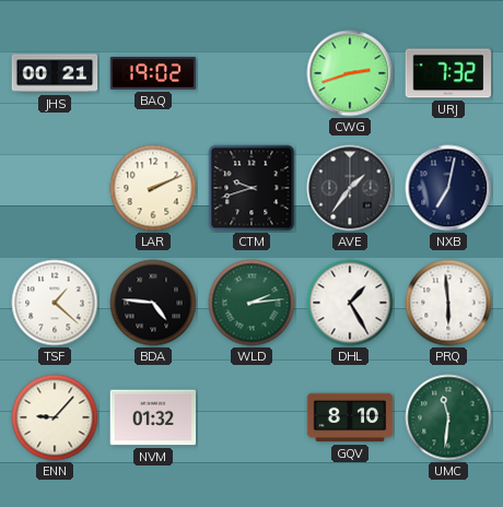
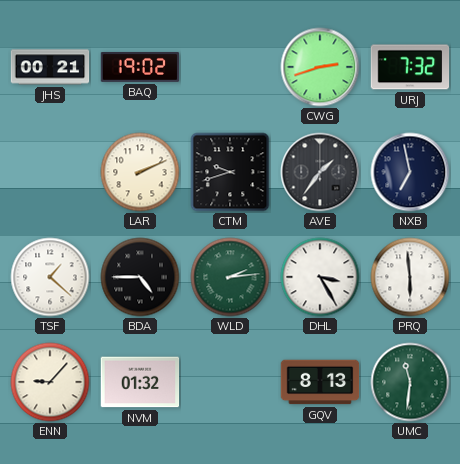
NXB: 7:02 -> 6:58 (410, 172)
BDA: 4:46 -> 4:45 (140, 277)
DHL: 1:25 -> 3:25 (320, 277)
GQV: 8:10 -> 8:13 (320, 382)
